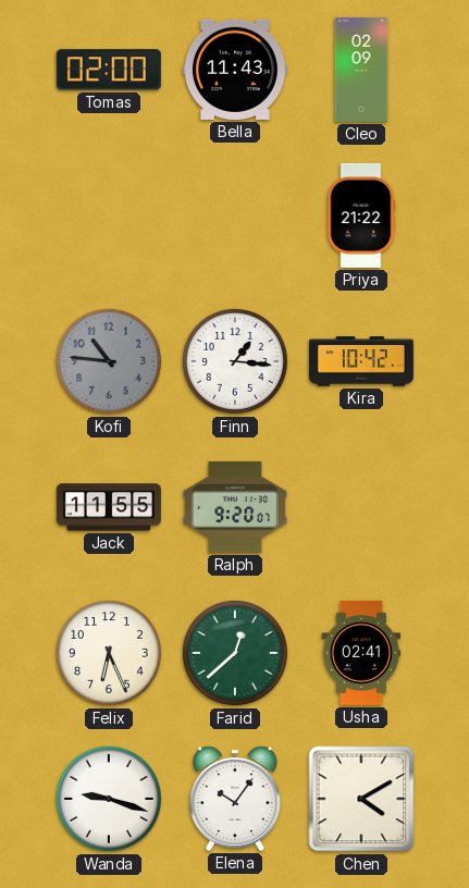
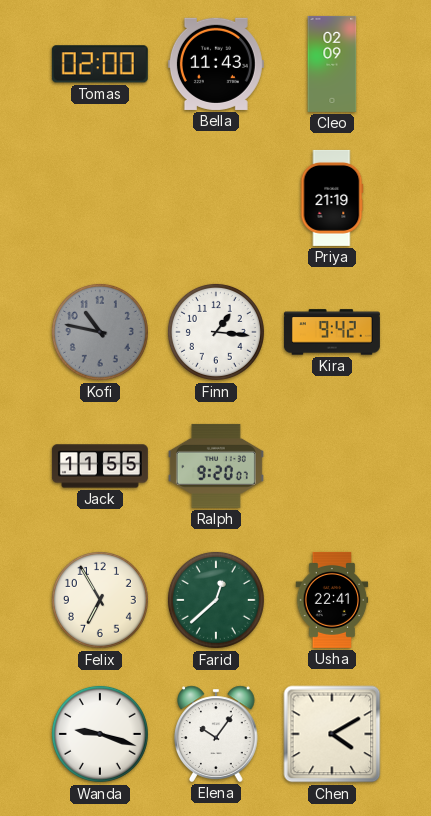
Priya: 21:22 -> 21:19 (332, 198)
Kofi: 10:46 -> 10:47 (100, 332)
Kira: 10:42 -> 9:42 (332, 332)
Felix: 6:26 -> 6:55 (100, 600)
Usha: 02:41 -> 22:41 (332, 600)
